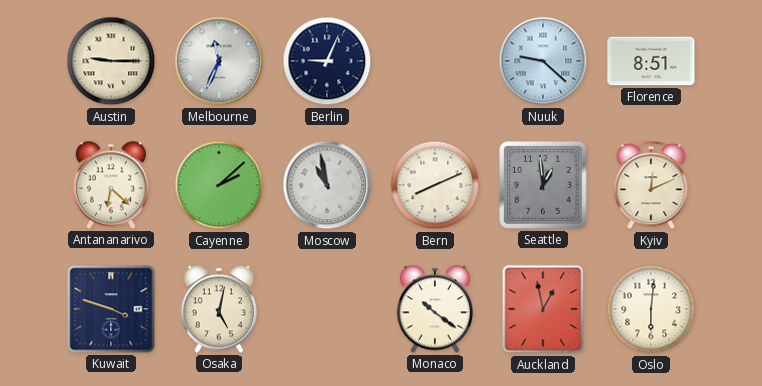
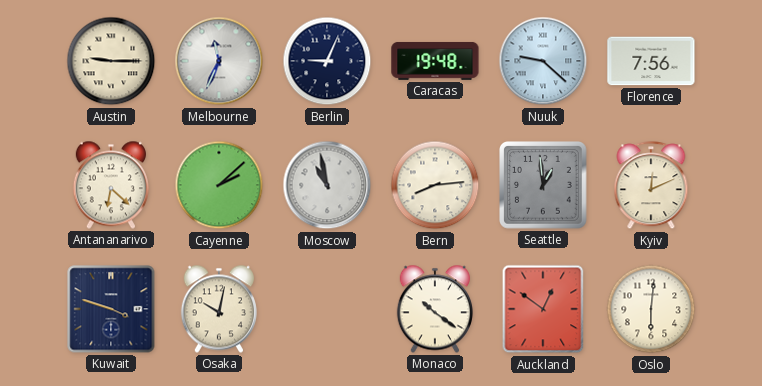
Caracas: none -> 19:48 (435, 61)
Florence: 8:51 -> 7:56 (651, 61)
Bern: 8:11 -> 8:14 (435, 185)
Osaka: 5:02 -> 10:02 (219, 309)
Auckland: 12:58 -> 12:51 (543, 309)
